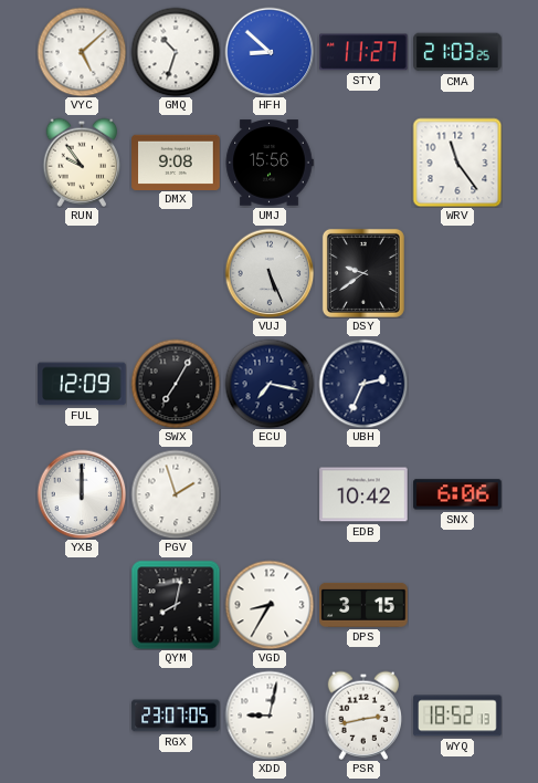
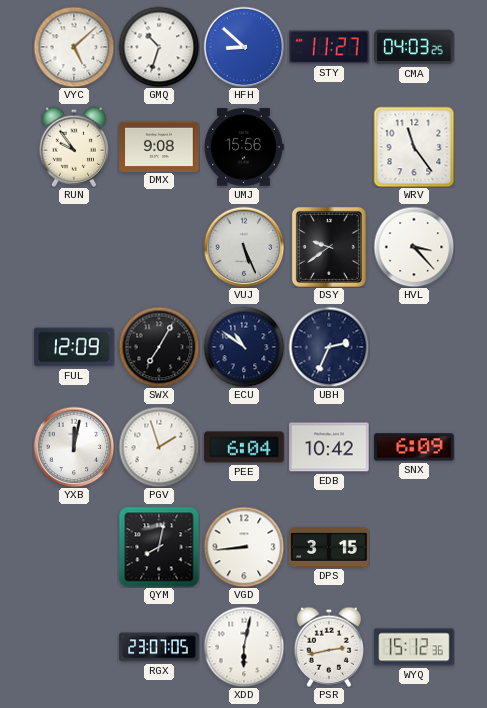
CMA: 21:03 -> 04:03 (414, 47)
HVL: none -> 3:23 (414, 247)
ECU: 7:17 -> 10:51 (244, 347)
YXB: 12:00 -> 12:02 (74, 447)
PEE: none -> 6:04 (244, 447)
SNX: 6:06 -> 6:09 (414, 447)
VGD: 8:35 -> 8:44 (244, 547)
XDD: 9:02 -> 6:02 (244, 647)
WYQ: 18:52 -> 15:12 (414, 647)
